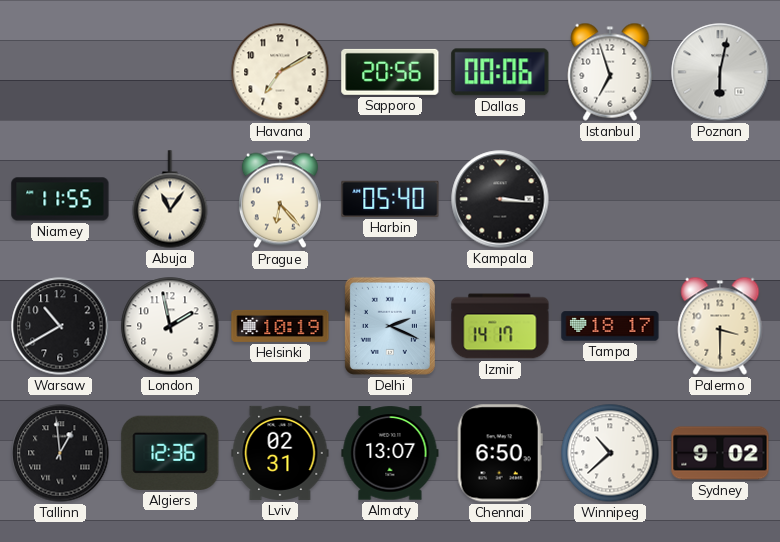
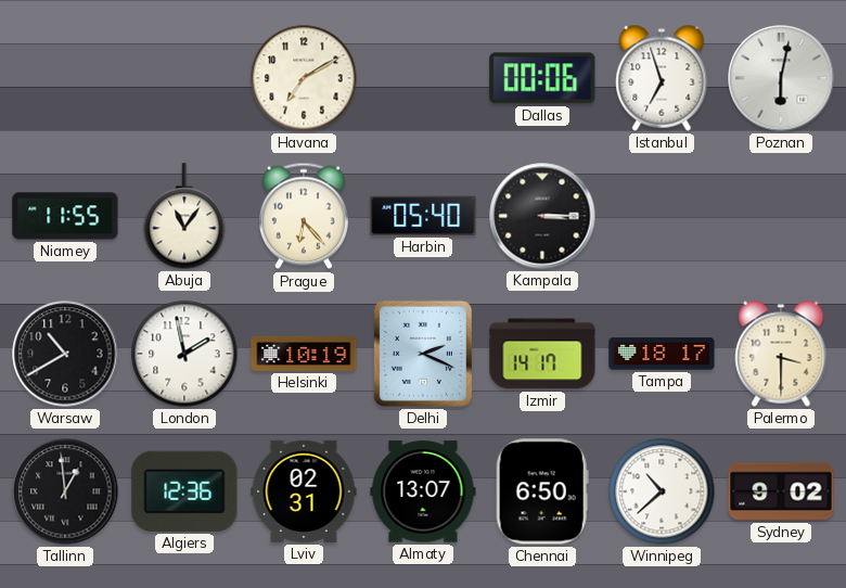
Sapporo: 20:56 -> none (390, 72)
Kampala: 3:16 -> 3:15 (542, 216)
